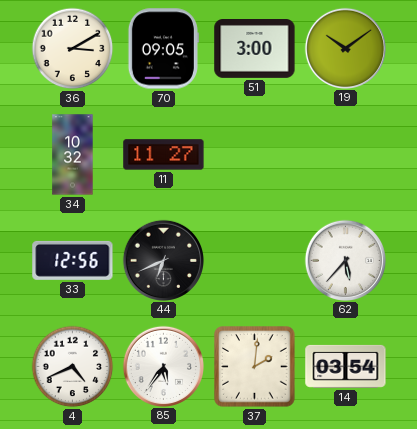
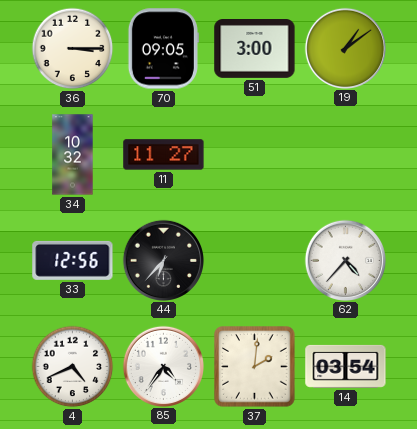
36: 3:10 -> 3:15 (73, 49)
19: 10:09 -> 1:09 (345, 48)
44: 6:41 -> 6:37 (163, 260)
62: 5:37 -> 4:37 (345, 260)
85: 5:36 -> 4:36 (163, 366)
